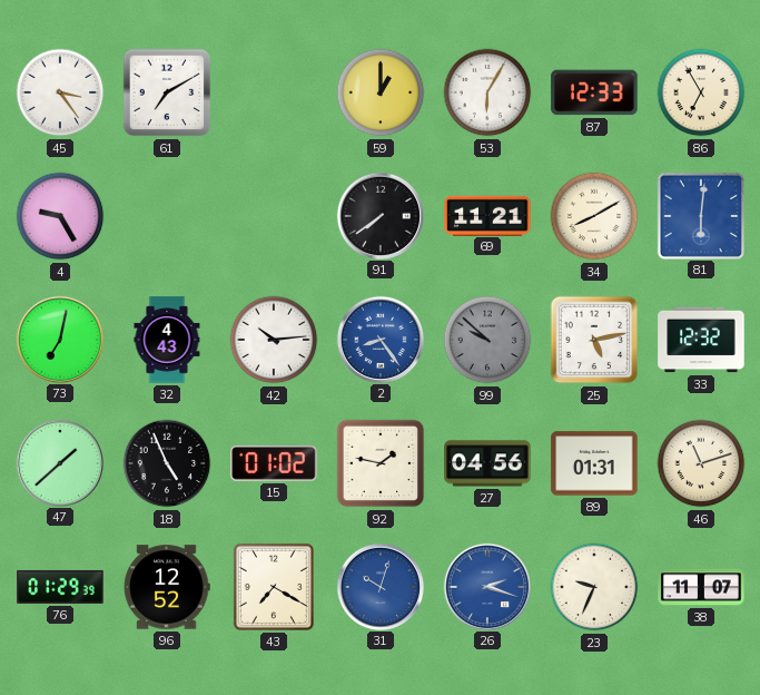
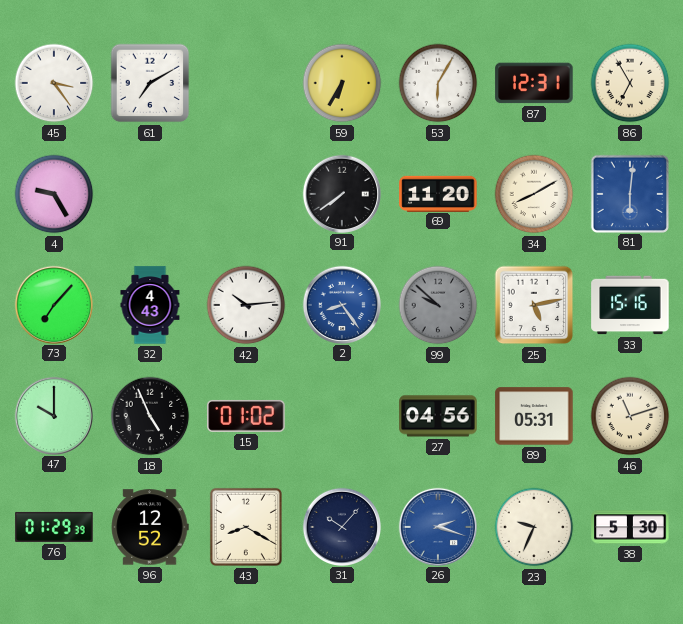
59: 1:00 -> 6:35 (342, 83)
87: 12:33 -> 12:31 (534, 83)
69: 11:21 -> 11:20 (438, 193)
73: 7:02 -> 7:07 (53, 304)
33: 12:32 -> 15:16 (630, 305)
47: 1:38 -> 10:00 (53, 415)
92: 1:47 -> none (381, 463)
89: 01:31 -> 05:31 (534, 416)
43: 7:20 -> 8:20 (246, 527)
31: 10:03 -> 10:07 (341, 526)
31 dial: blue -> navy (341, 526)
38: 11:07 -> 5:30 (630, 527)
